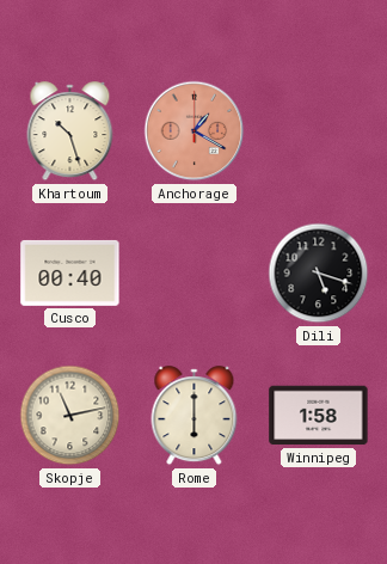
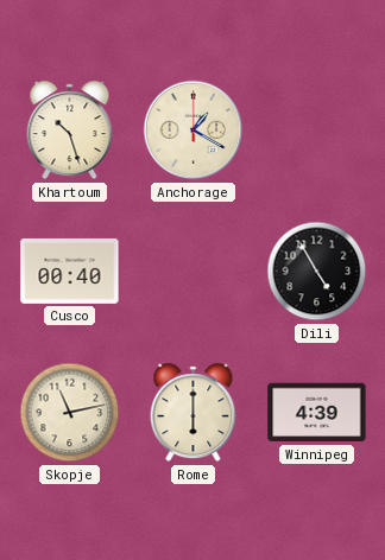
Anchorage dial: salmon -> cream (194, 131)
Dili: 5:18 -> 4:55 (317, 272)
Winnipeg: 1:58 -> 4:39 (317, 413)
